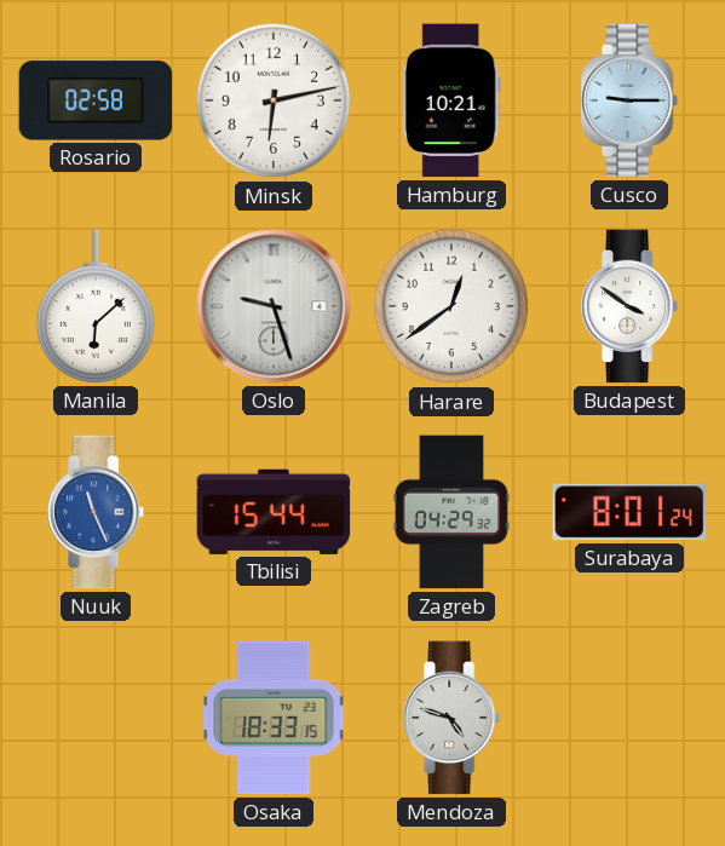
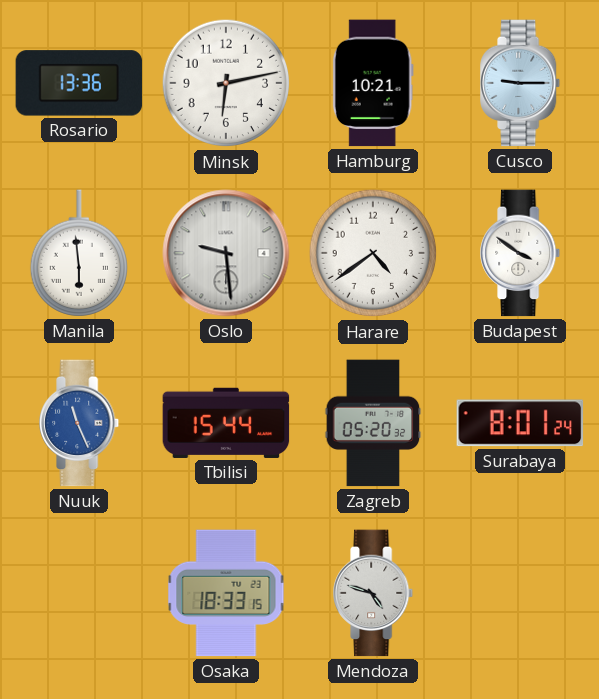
Rosario: 02:58 -> 13:36 (79, 83)
Manila: 6:08 -> 5:59 (78, 253)
Oslo: 9:27 -> 9:29 (226, 253)
Harare: 12:39 -> 4:39 (373, 253)
Zagreb: 04:29 -> 05:20 (373, 423)
